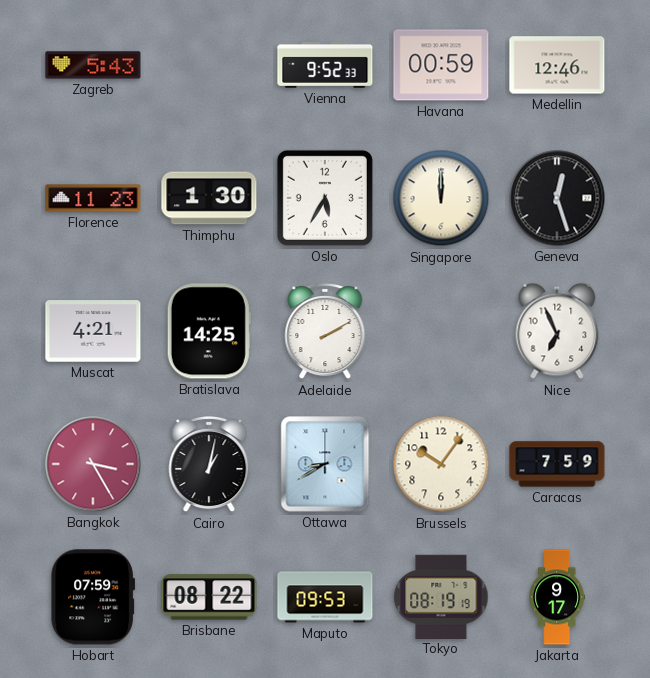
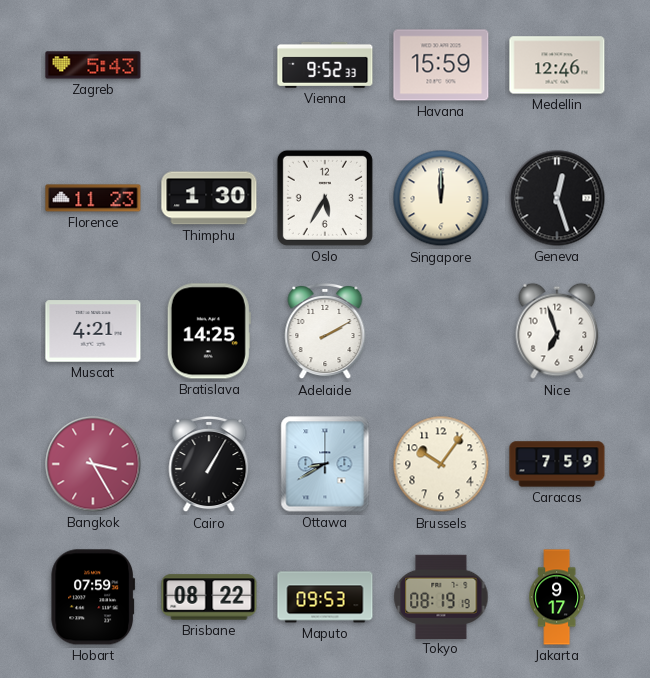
Havana: 00:59 -> 15:59 (441, 65)
Nice: 6:56 -> 6:57 (557, 331)
Cairo: 1:02 -> 1:05 (209, 464)
